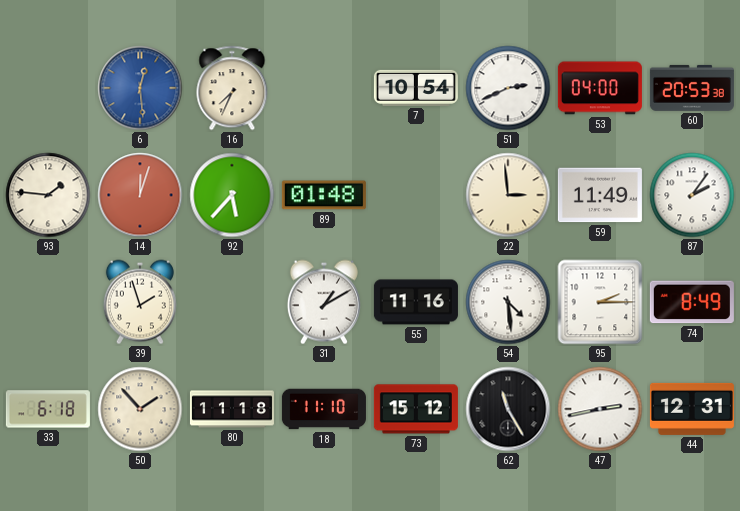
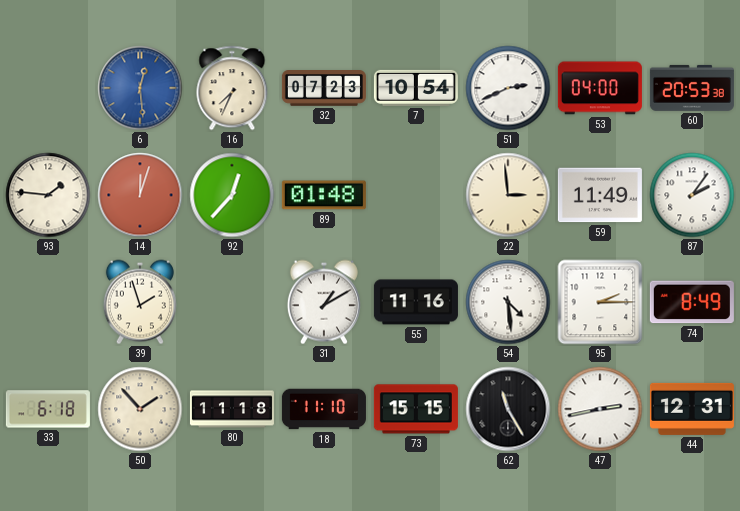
32: none -> 07:23 (324, 88)
92: 5:37 -> 12:37 (232, 195)
73: 15:12 -> 15:15 (416, 409)
